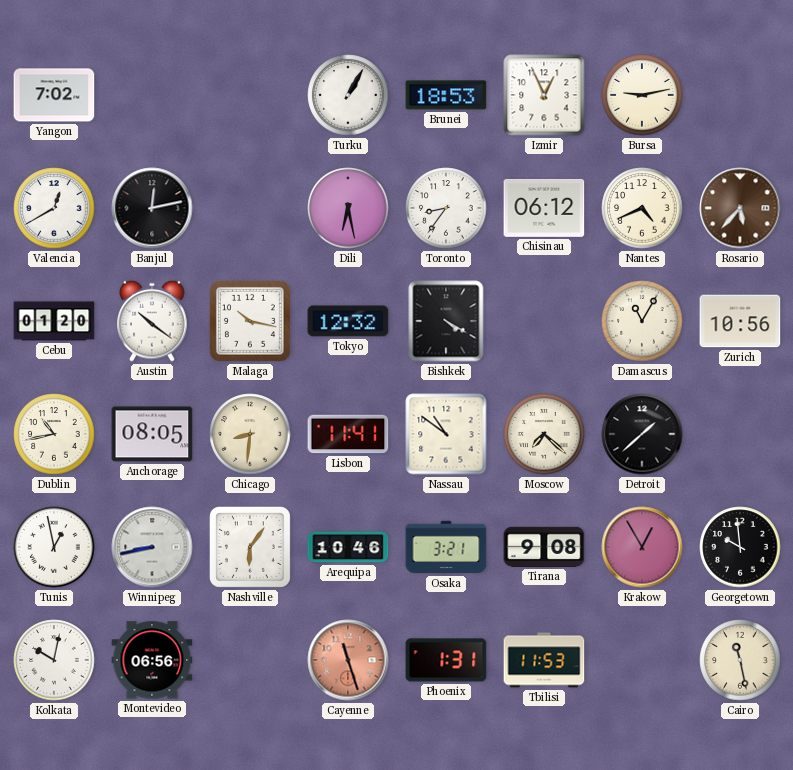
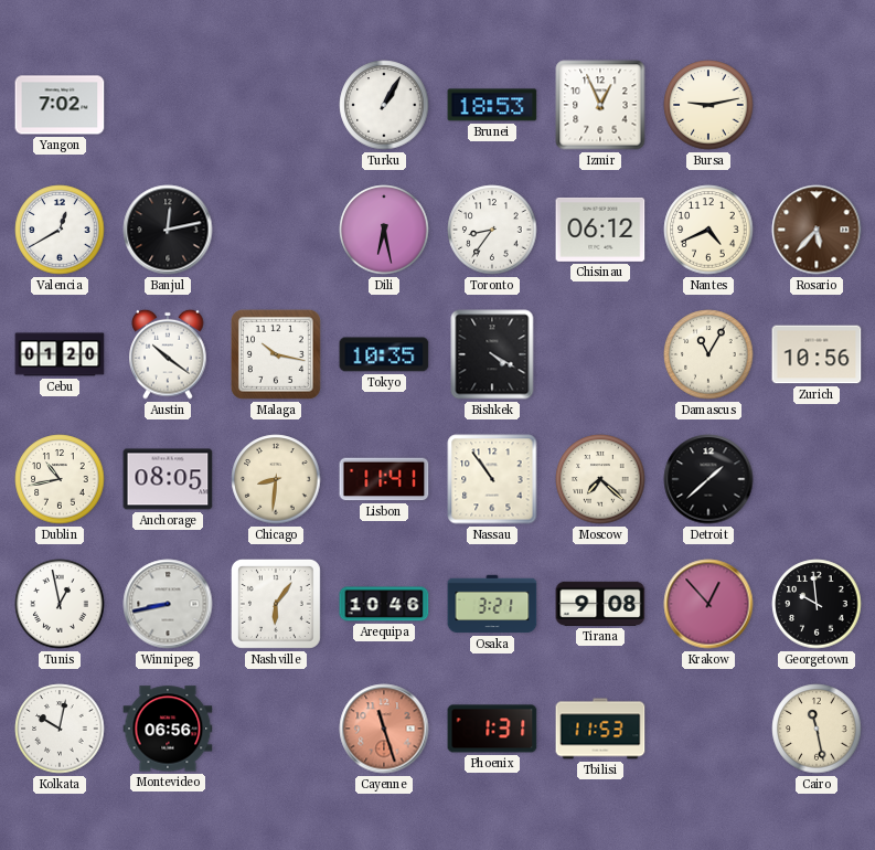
Tokyo: 12:32 -> 10:35 (384, 354)
Nassau: 10:51 -> 10:54 (492, 479)
Krakow: 12:55 -> 12:53 (708, 604)
